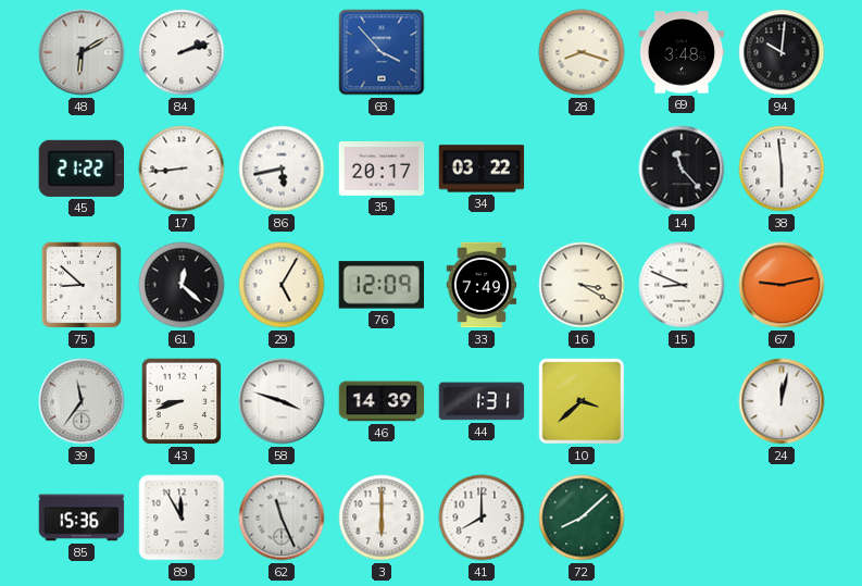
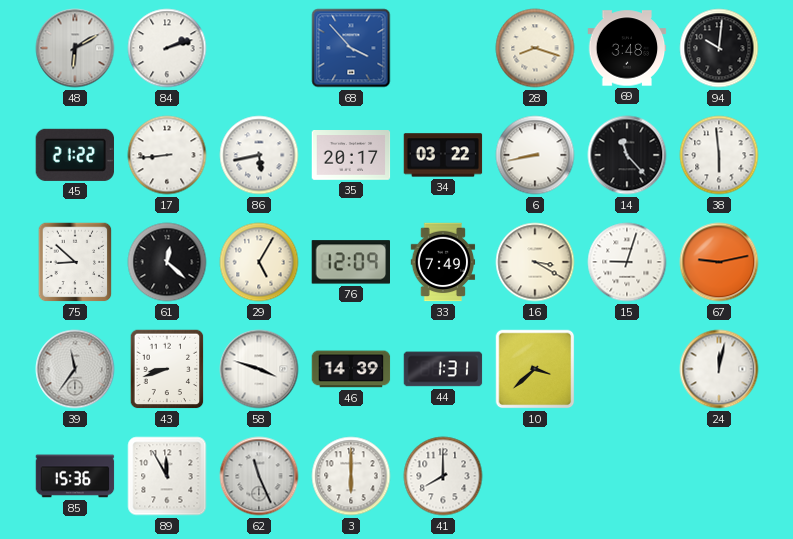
6: none -> 8:43 (535, 155)
15: 8:49 -> 9:03 (627, 262)
72: 8:08 -> none (582, 518)
